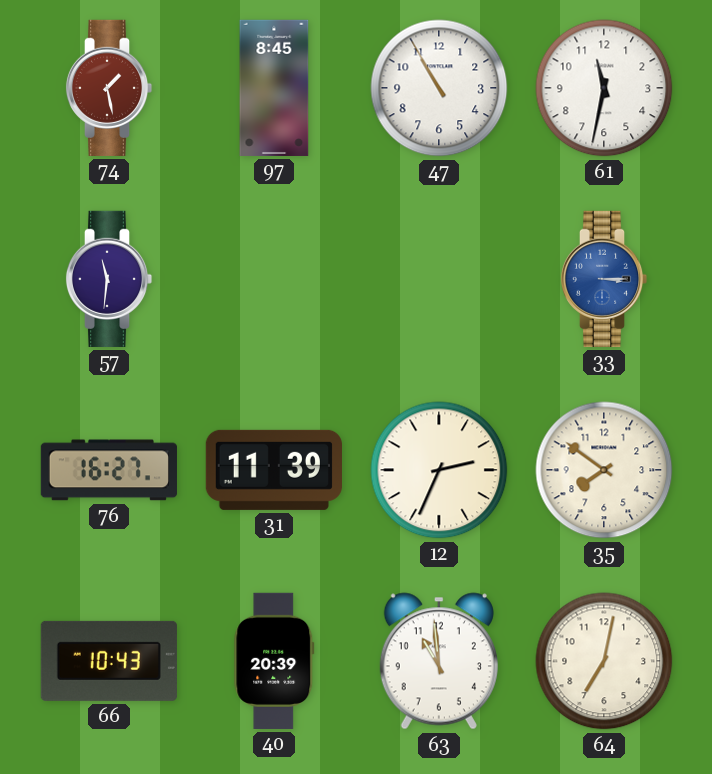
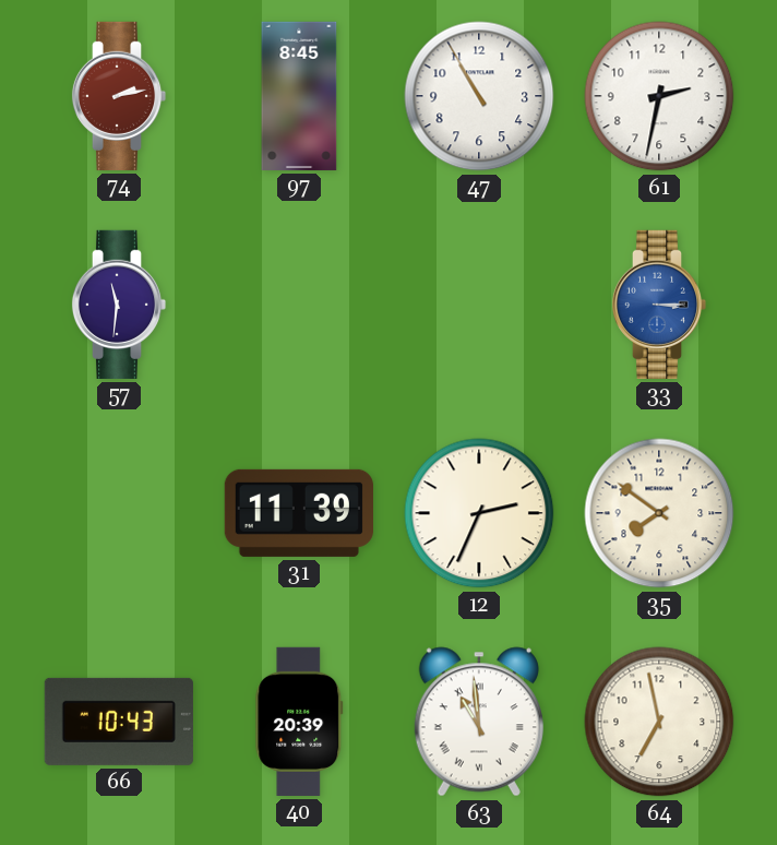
74: 1:28 -> 2:13 (119, 96)
61: 11:32 -> 2:32 (659, 96)
76: 16:27 -> none (109, 470)
63 numerals: Arabic -> Roman (479, 722)
64: 7:02 -> 6:58 (659, 722)
